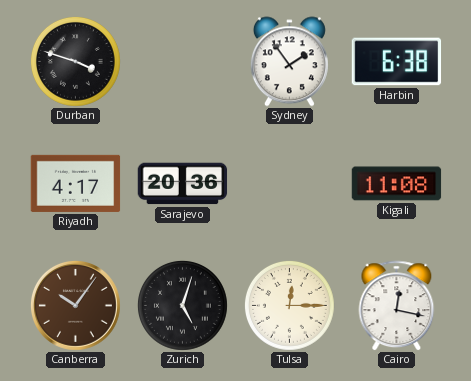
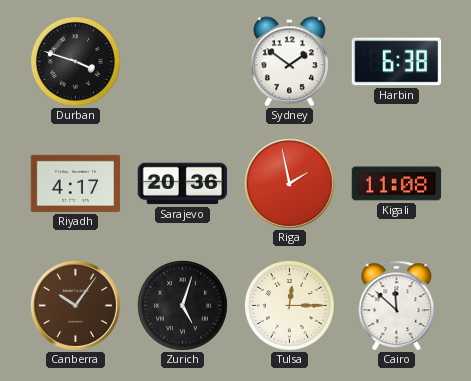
Sydney: 1:54 -> 1:51 (289, 62)
Riga: none -> 1:58 (289, 183)
Cairo: 12:17 -> 11:52 (397, 306)
